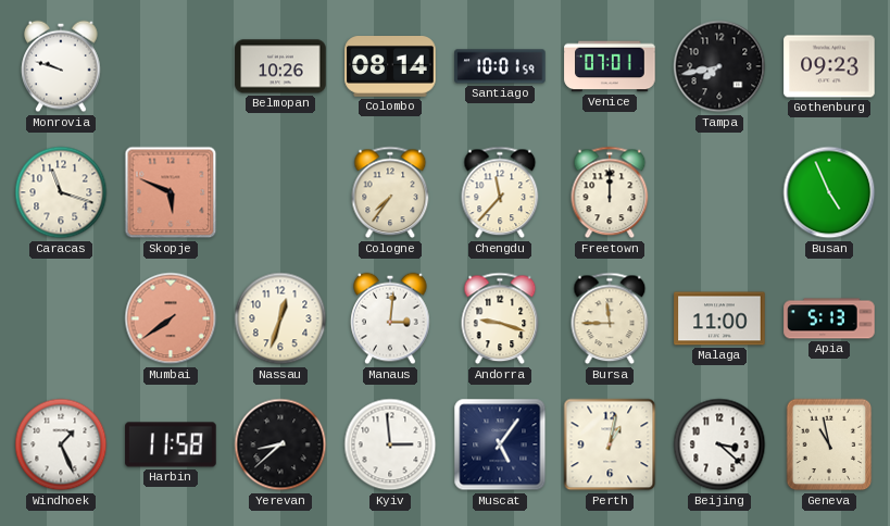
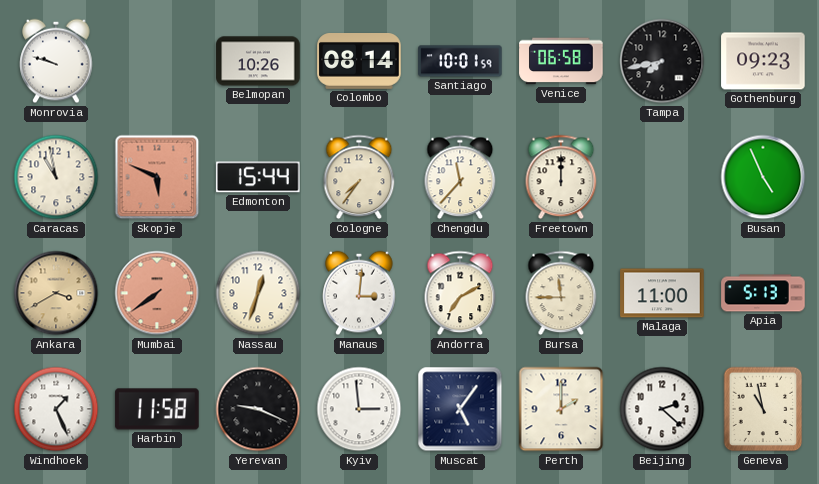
Venice: 07:01 -> 06:58 (561, 61)
Caracas: 11:18 -> 10:58 (56, 177)
Edmonton: none -> 15:44 (258, 177)
Ankara: none -> 3:40 (56, 293)
Andorra: 9:18 -> 7:10 (460, 293)
Yerevan: 8:38 -> 9:19 (258, 409)
Perth: 1:02 -> 2:00 (561, 409)
Beijing: 3:22 -> 2:22 (662, 409)
